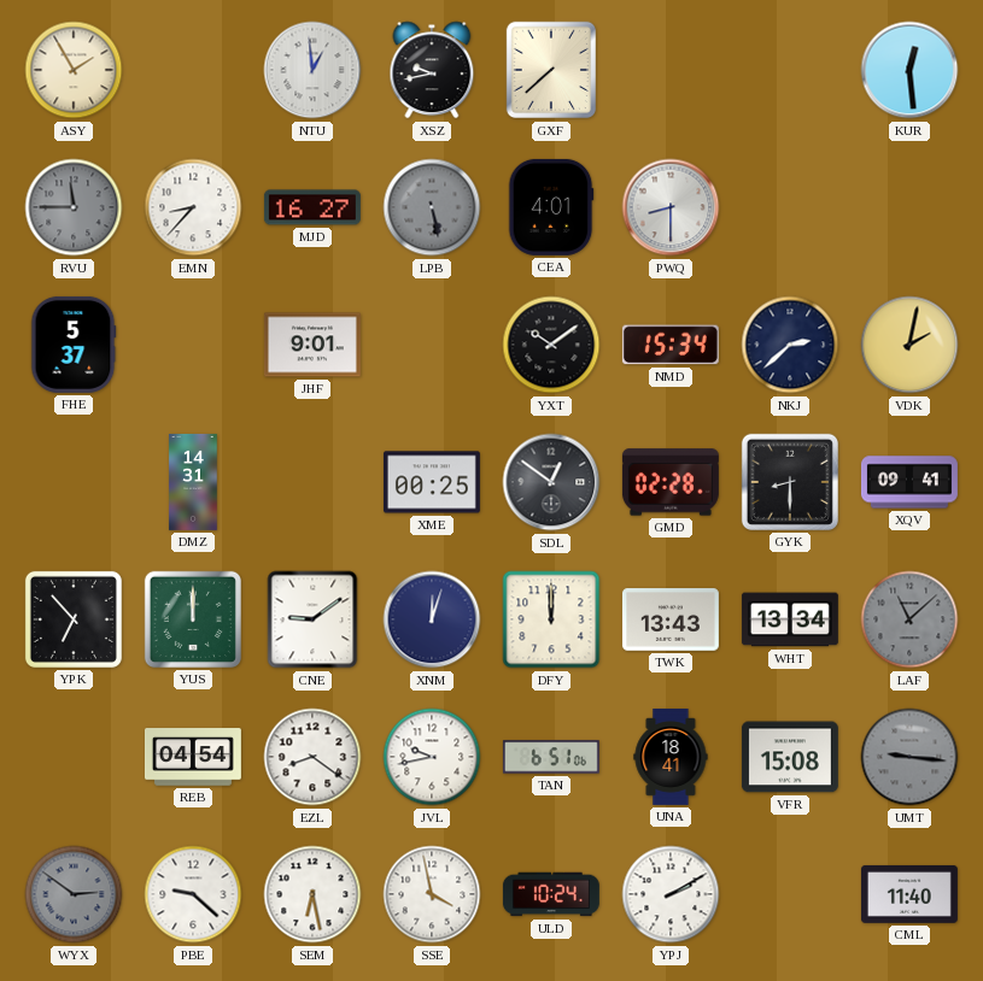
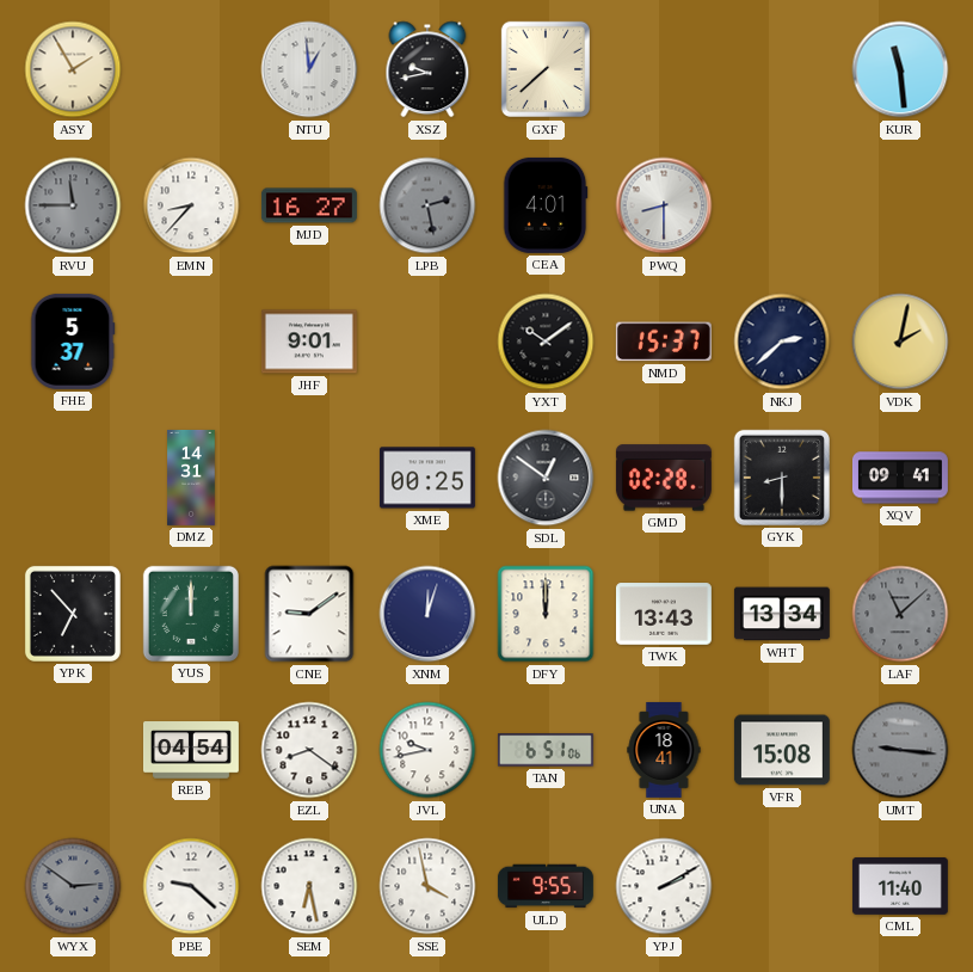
KUR: 12:29 -> 11:29 (900, 69)
LPB: 5:28 -> 2:28 (427, 205)
NMD: 15:34 -> 15:37 (664, 342)
ULD: 10:24 -> 9:55 (546, 886)
